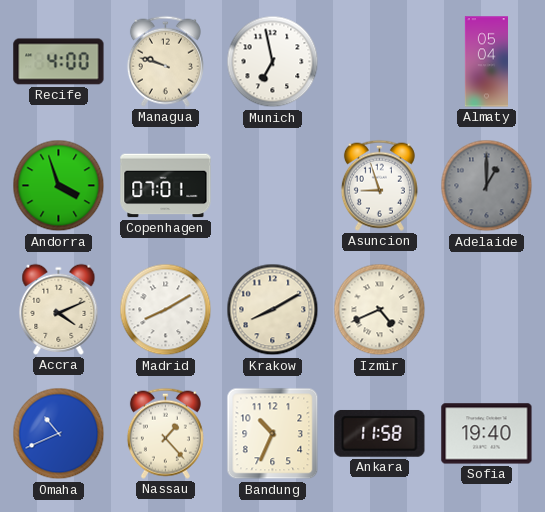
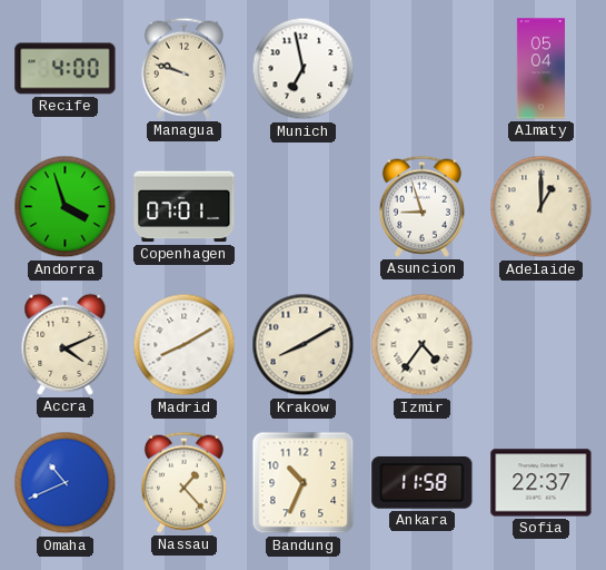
Adelaide dial: grey -> cream (542, 207)
Izmir: 4:41 -> 4:36 (423, 345)
Sofia: 19:40 -> 22:37 (542, 483)
